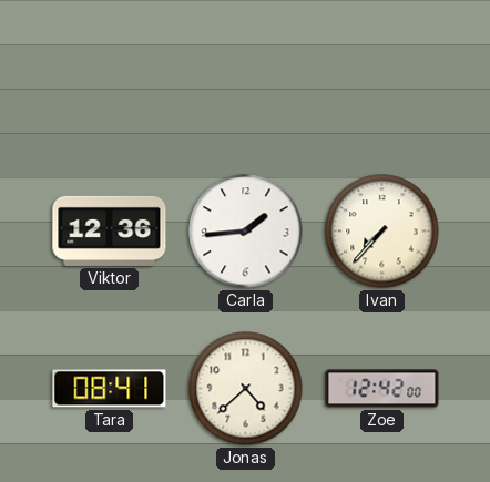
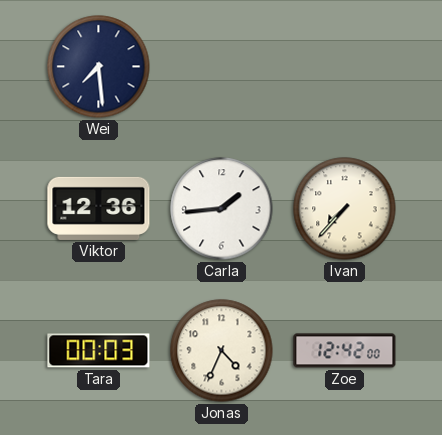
Wei: none -> 7:29 (99, 67)
Tara: 08:41 -> 00:03 (99, 351)
Jonas: 4:38 -> 4:34 (222, 351)
